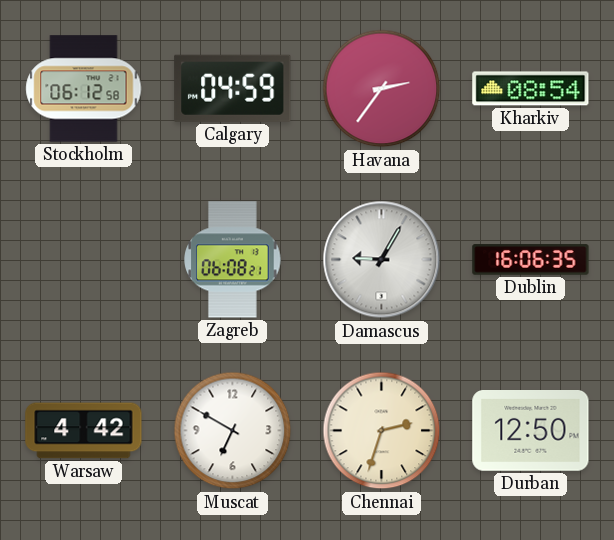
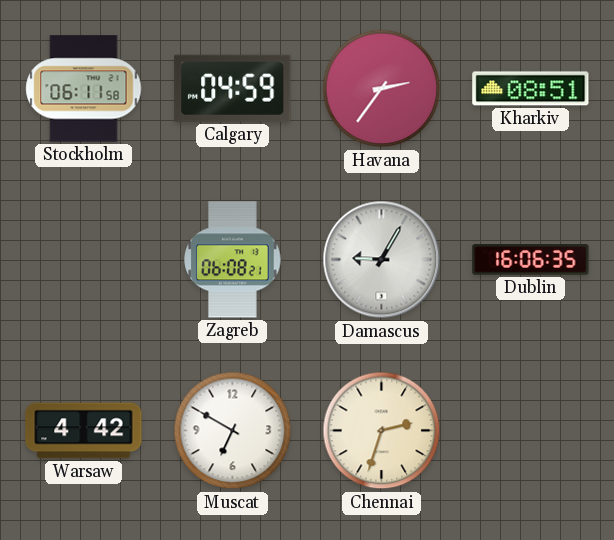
Stockholm: 06:12 -> 06:11 (84, 89)
Kharkiv: 08:54 -> 08:51 (531, 89)
Durban: 12:50 -> none (531, 431)
